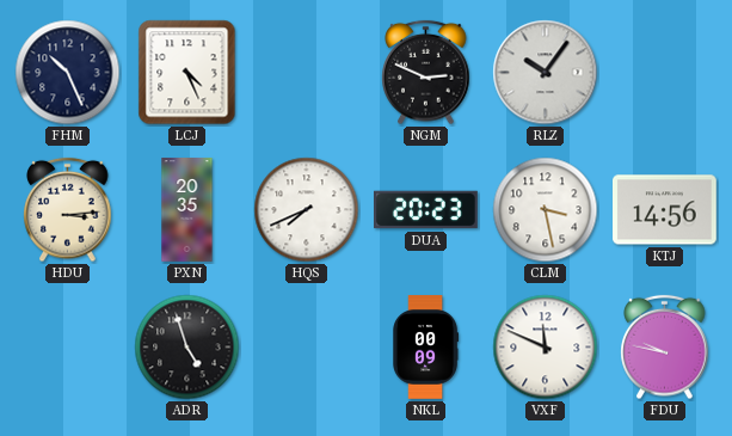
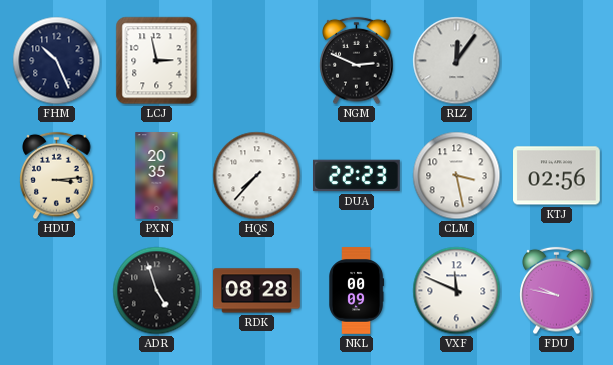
LCJ: 4:26 -> 2:58 (157, 61)
RLZ: 10:06 -> 12:06 (457, 61)
HQS: 7:41 -> 7:37 (257, 176)
DUA: 20:23 -> 22:23 (357, 176)
KTJ: 14:56 -> 02:56 (557, 176)
RDK: none -> 08:28 (257, 291)
